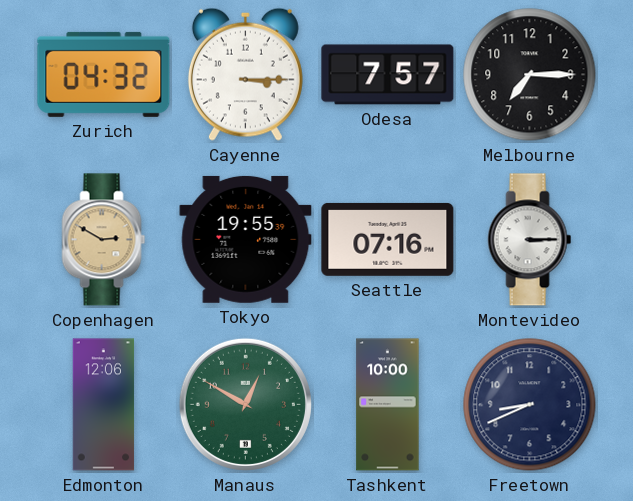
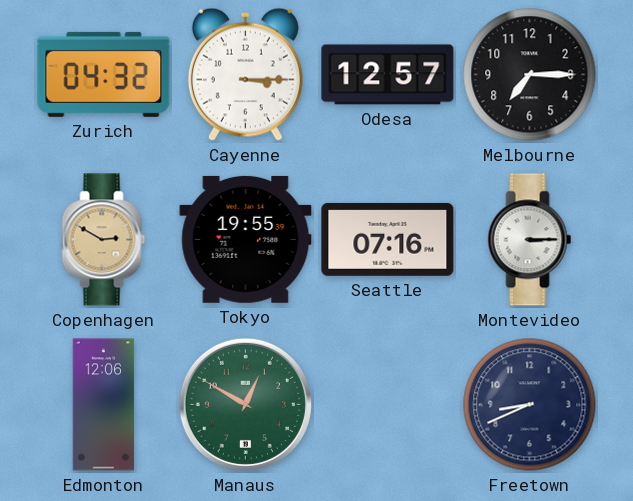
Odesa: 7:57 -> 12:57 (388, 75)
Tashkent: 10:00 -> none (388, 405)
